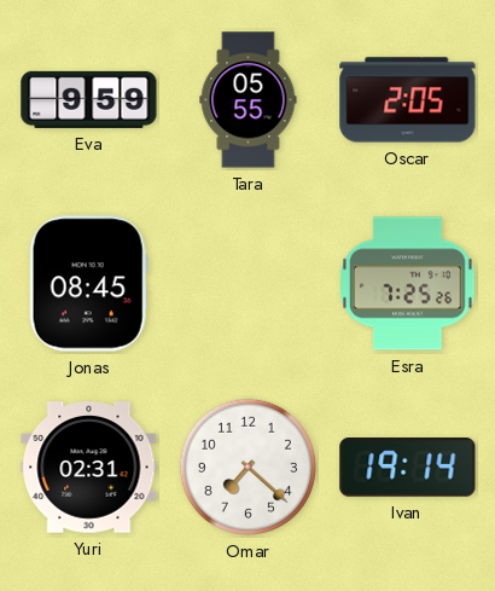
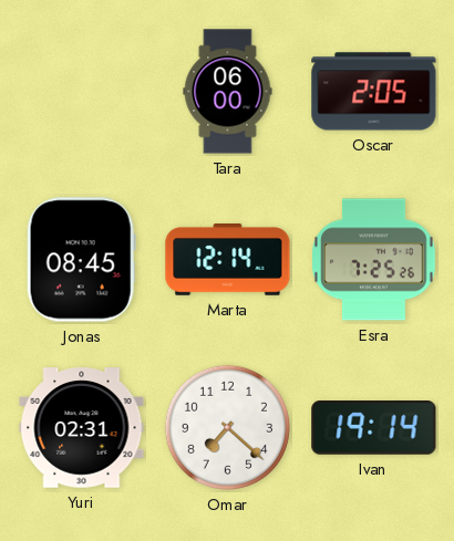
Eva: 9:59 -> none (89, 99)
Tara: 05:55 -> 06:00 (228, 92)
Marta: none -> 12:14 (228, 260)
